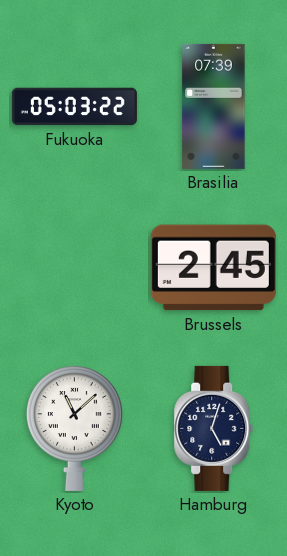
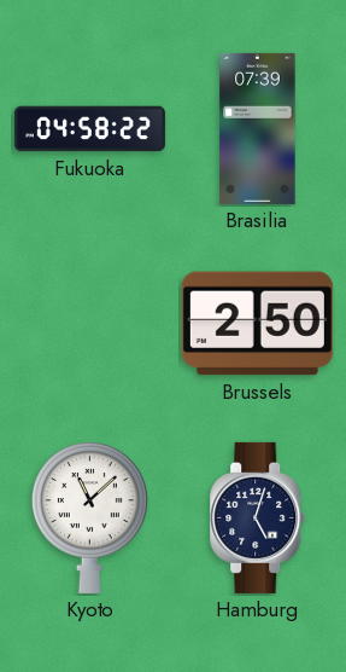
Fukuoka: 05:03 -> 04:58 (89, 129)
Brussels: 2:45 -> 2:50 (257, 324)
